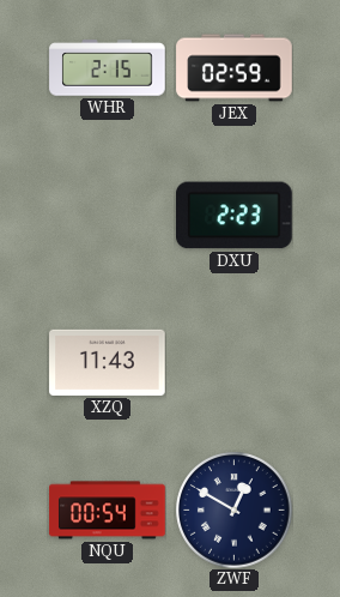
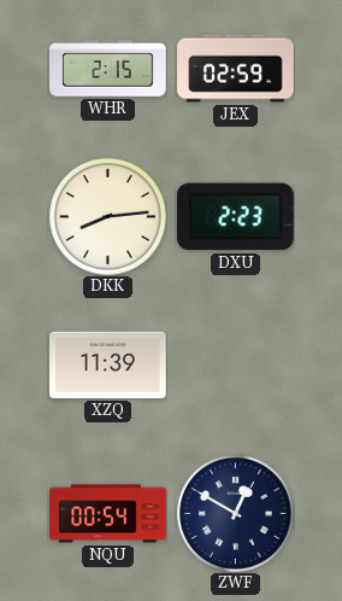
DKK: none -> 8:14 (108, 217)
XZQ: 11:43 -> 11:39 (108, 364)
